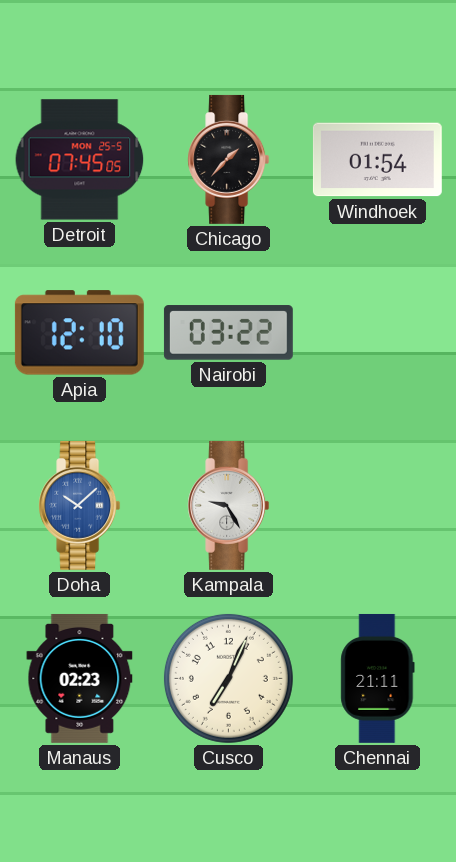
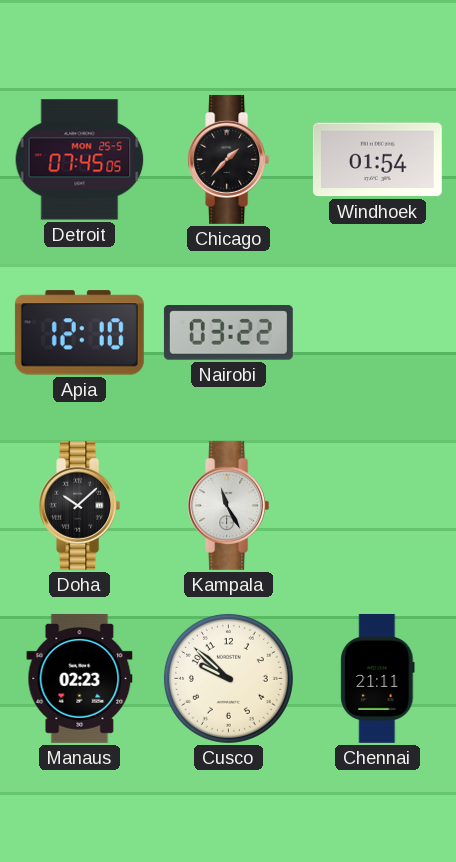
Doha dial: blue -> black (80, 505)
Kampala: 9:25 -> 11:25 (229, 505)
Cusco: 7:04 -> 9:52 (228, 678)
